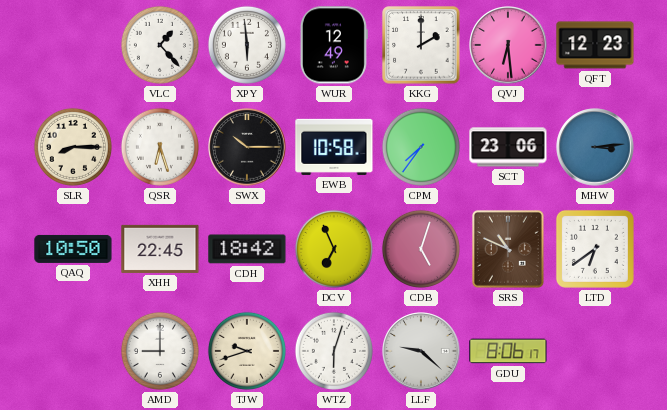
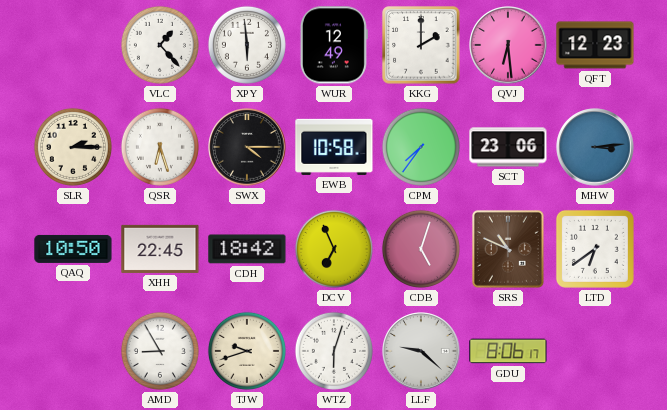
SLR: 8:15 -> 2:15 (73, 147)
SWX: 10:15 -> 4:15 (247, 147)
AMD: 9:00 -> 8:55 (160, 351)
